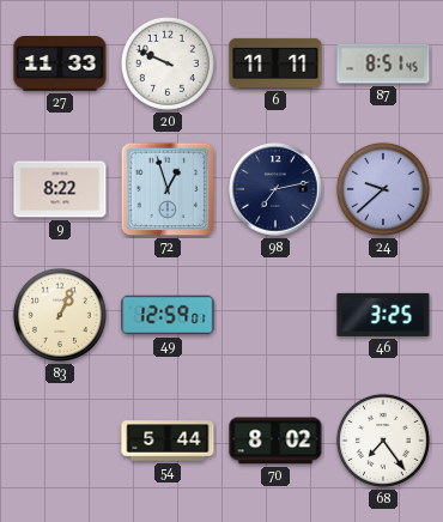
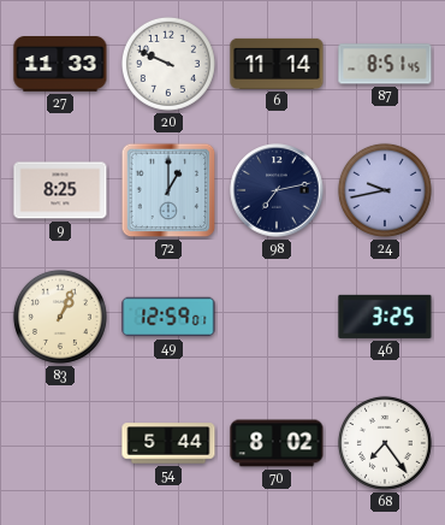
6: 11:11 -> 11:14 (277, 64)
9: 8:22 -> 8:25 (60, 190)
72: 12:57 -> 1:00 (168, 190)
24: 9:38 -> 9:43 (385, 190)
